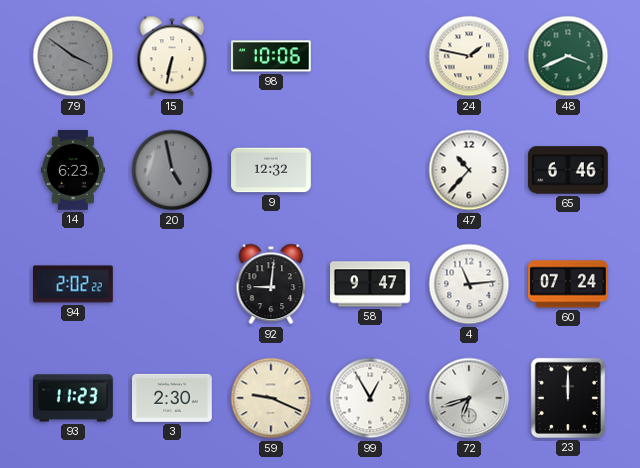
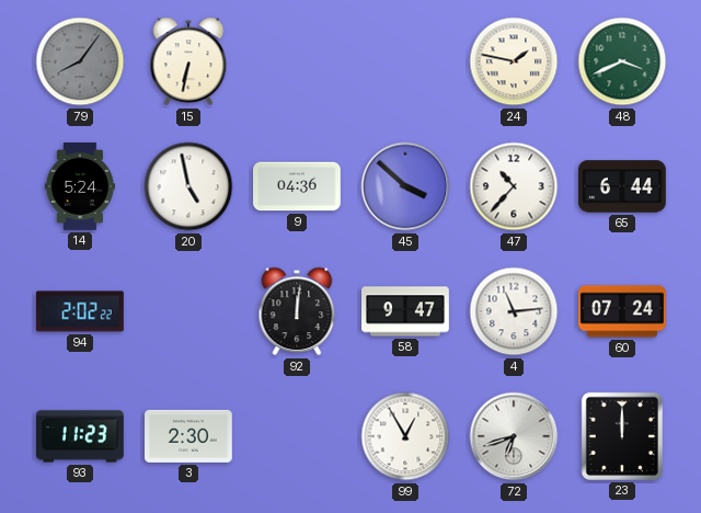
79: 3:51 -> 8:06 (80, 61)
98: 10:06 -> none (271, 56)
14: 6:23 -> 5:24 (80, 187)
20 dial: grey -> white (188, 186)
9: 12:32 -> 04:36 (298, 186)
45: none -> 3:52 (405, 186)
65: 6:46 -> 6:44 (623, 186)
92: 9:01 -> 12:01 (297, 311)
59: 9:19 -> none (271, 398)
